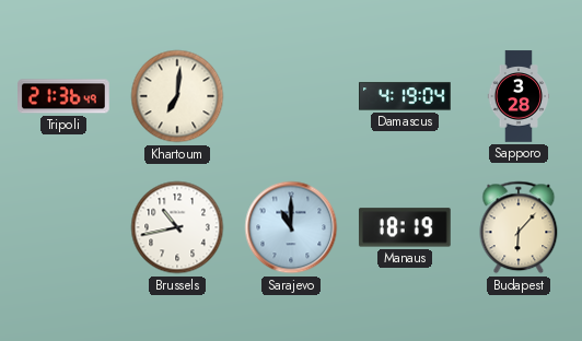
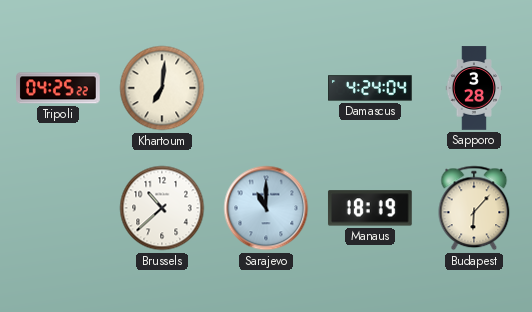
Tripoli: 21:36 -> 04:25 (59, 88)
Damascus: 4:19 -> 4:24 (370, 88)
Brussels: 10:43 -> 10:38 (162, 208)
